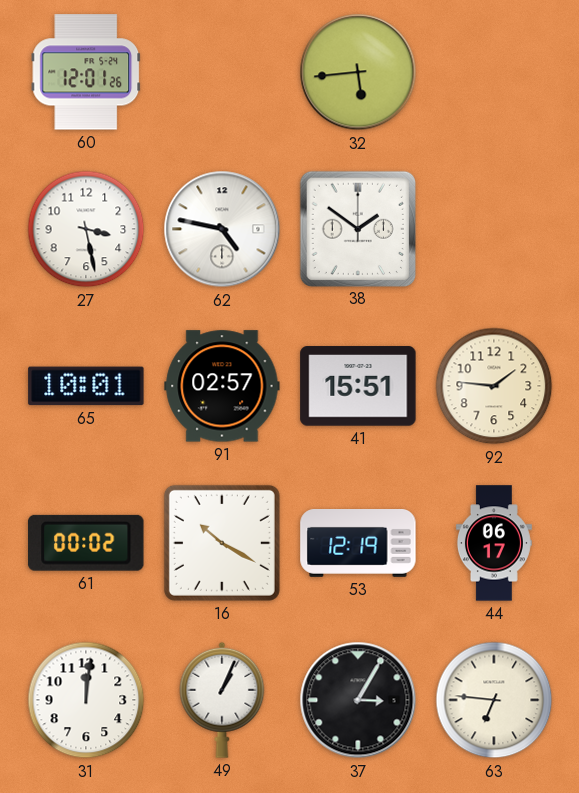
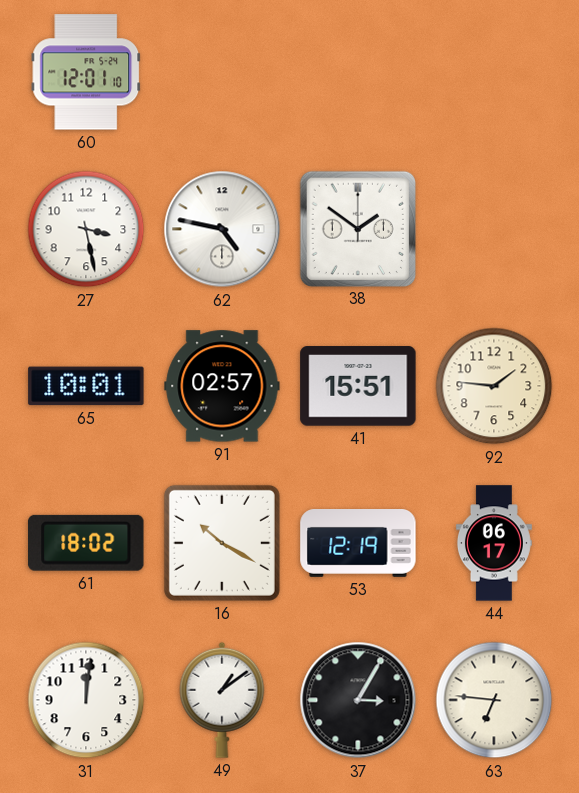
60: 12:01:26 -> 12:01:10 (86, 72)
32: 5:44 -> none (358, 72)
61: 00:02 -> 18:02 (86, 543)
49: 1:04 -> 1:09 (222, 700)
